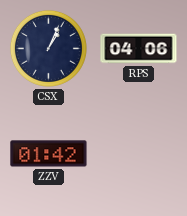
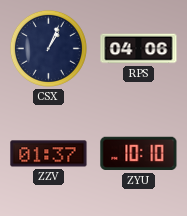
ZZV: 01:42 -> 01:37 (49, 154)
ZYU: none -> 10:10 (139, 154)
